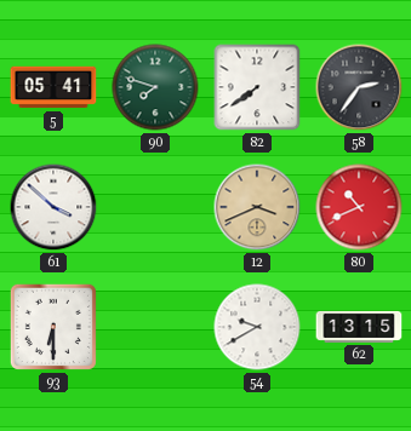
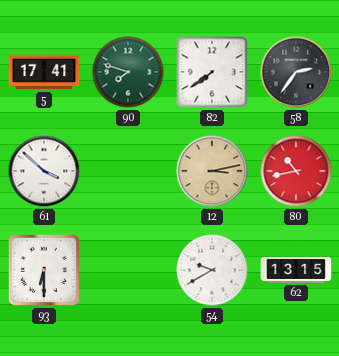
5: 05:41 -> 17:41 (44, 72)
12: 3:41 -> 3:13 (212, 171)
80: 10:41 -> 10:43 (296, 171)
